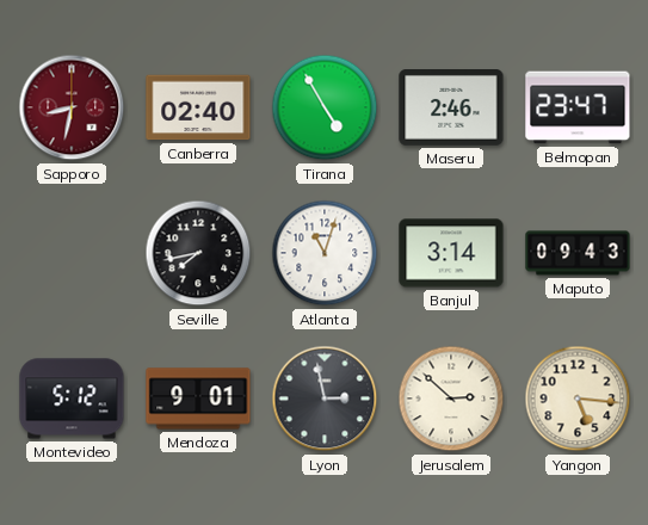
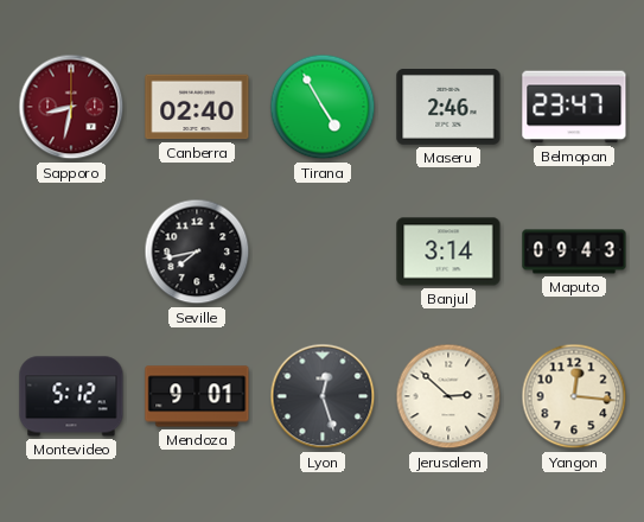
Atlanta: 11:03 -> none (325, 253)
Lyon: 2:58 -> 12:27 (323, 396)
Yangon: 5:16 -> 12:16 (574, 396)
